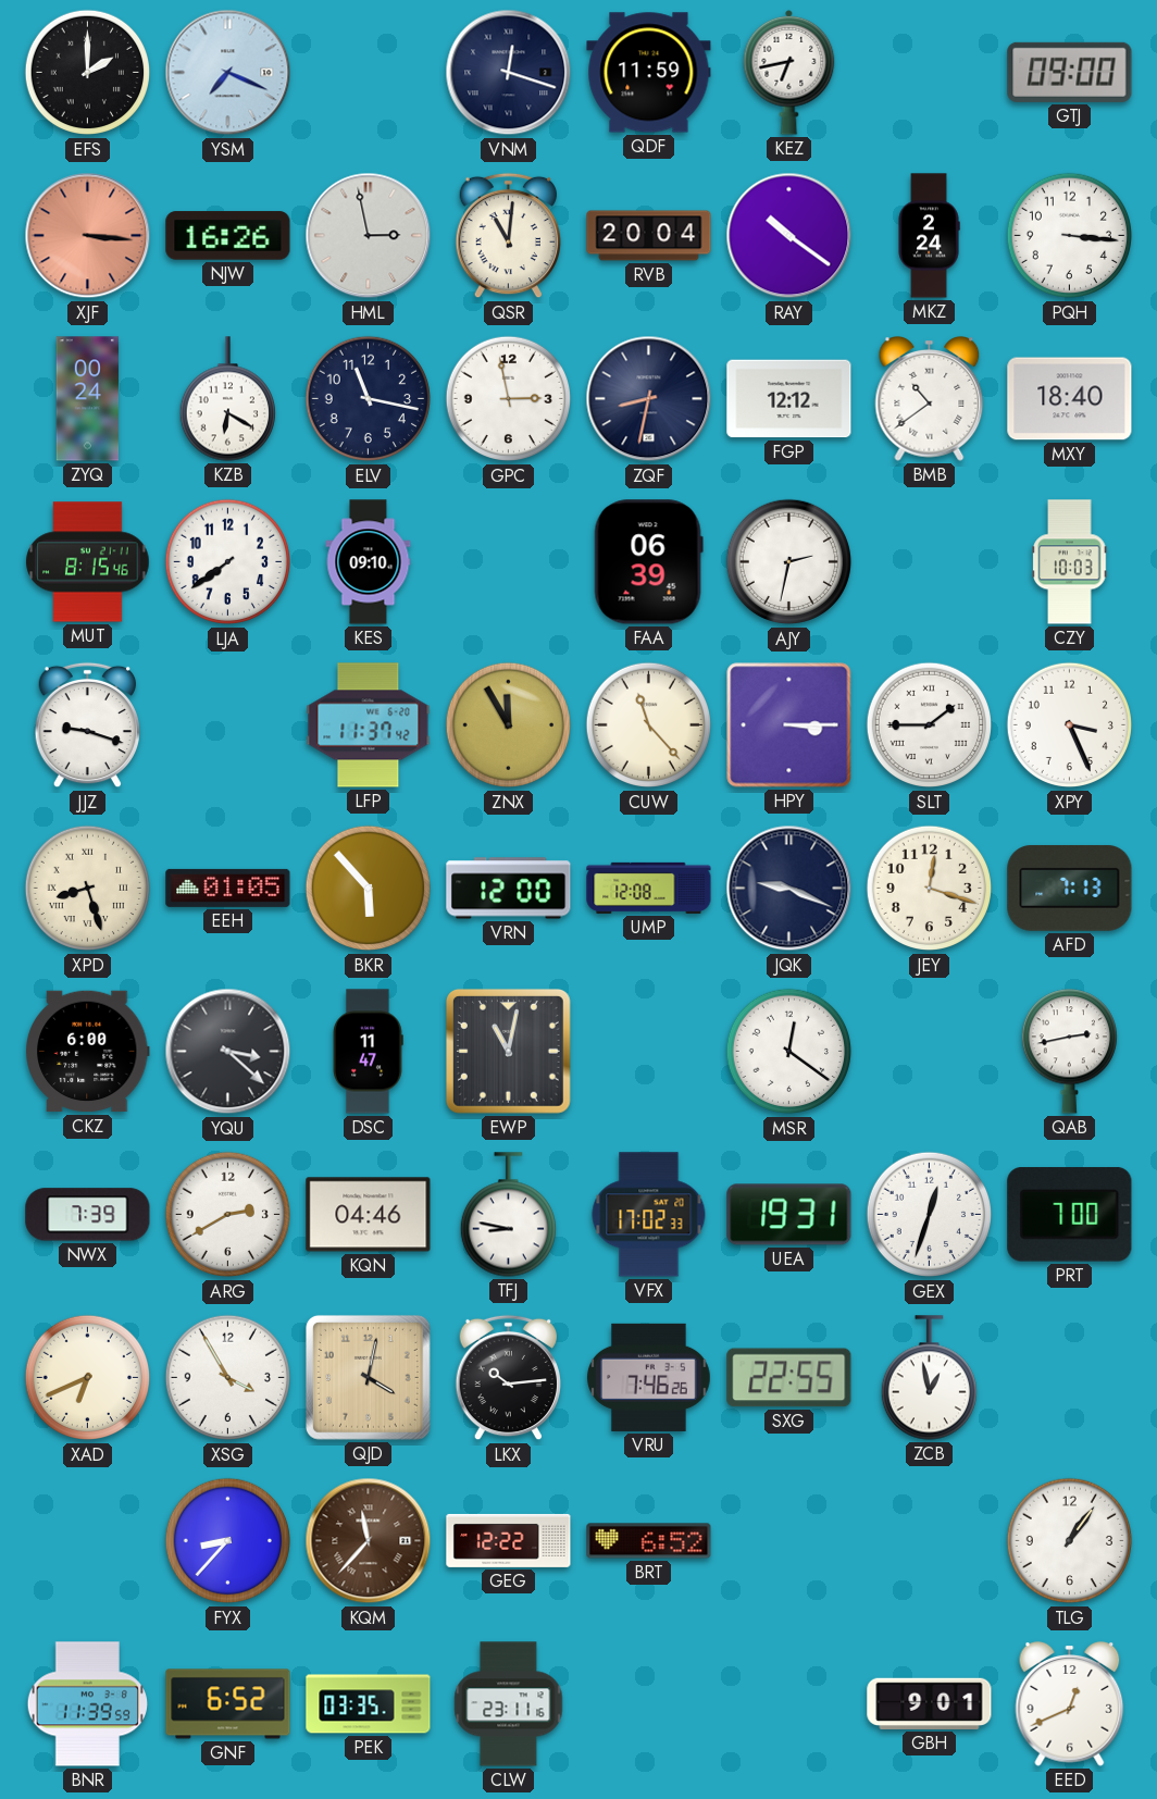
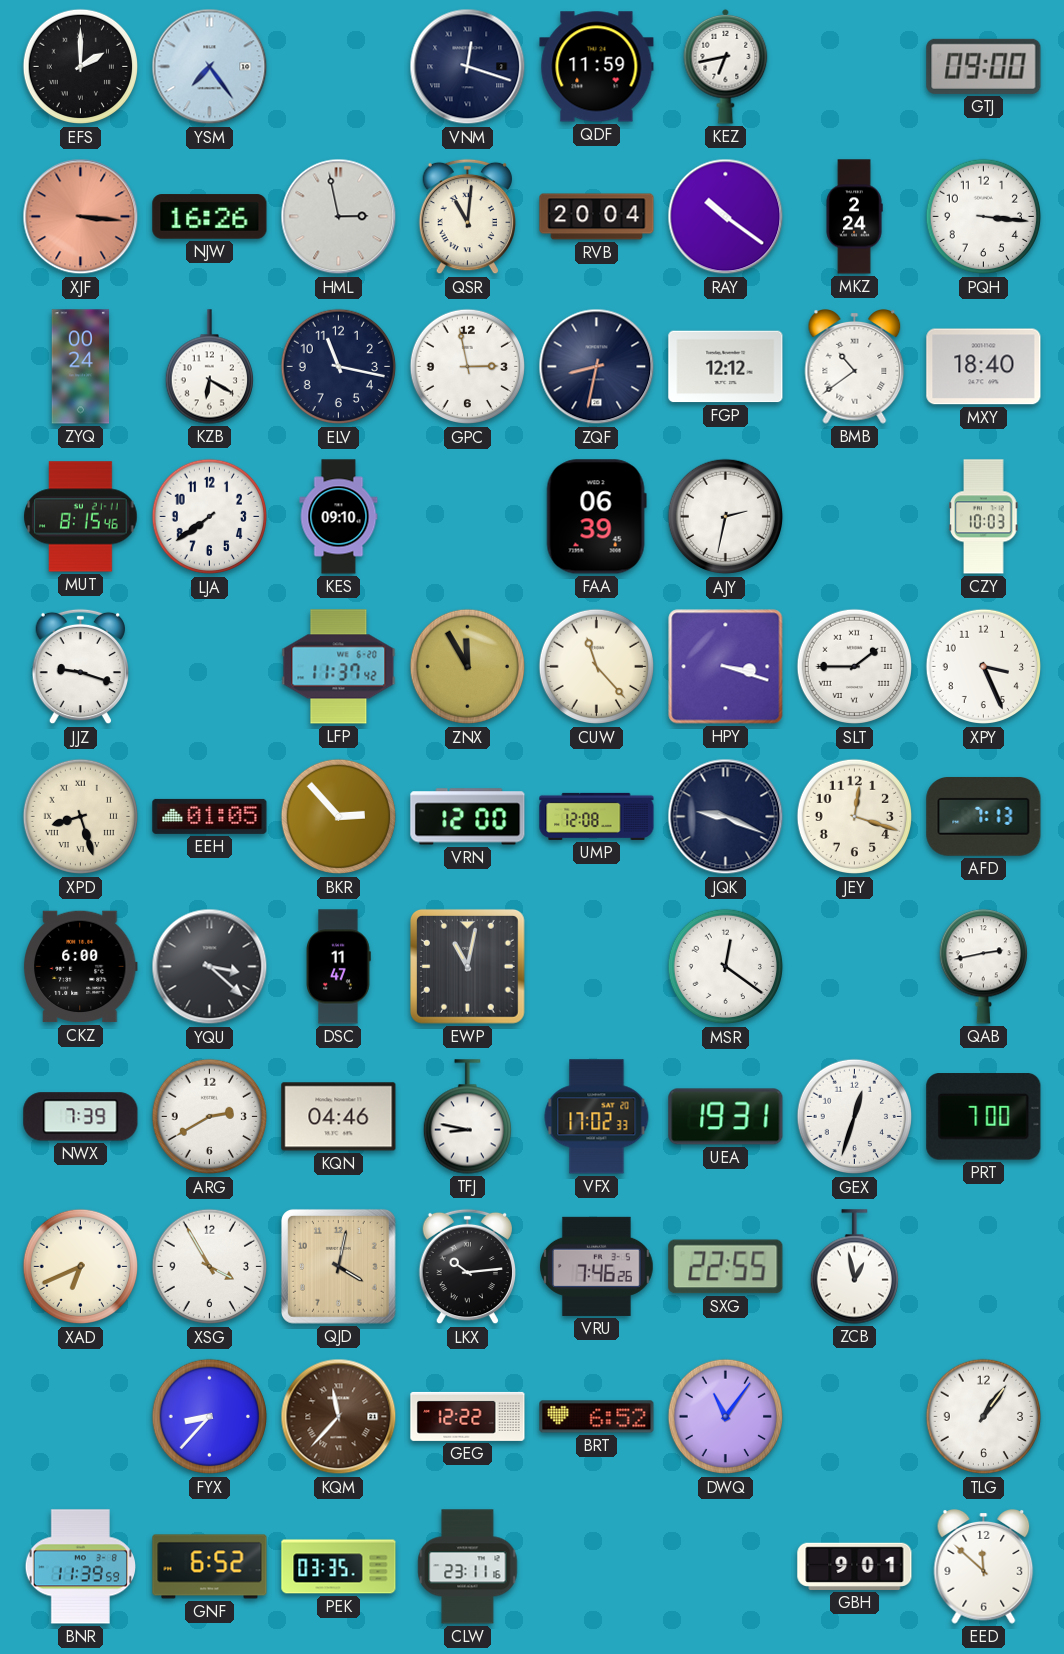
YSM: 7:19 -> 7:24 (210, 67)
HPY: 3:15 -> 3:18 (726, 667)
BKR: 5:53 -> 2:53 (339, 817)
DWQ: none -> 11:06 (726, 1417)
EED: 12:41 -> 11:52 (984, 1567)
